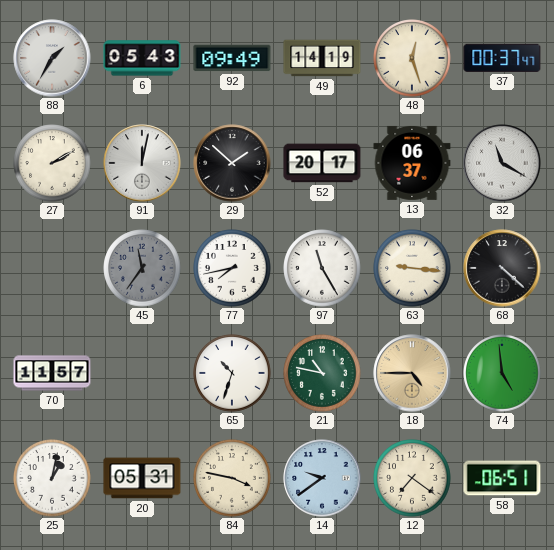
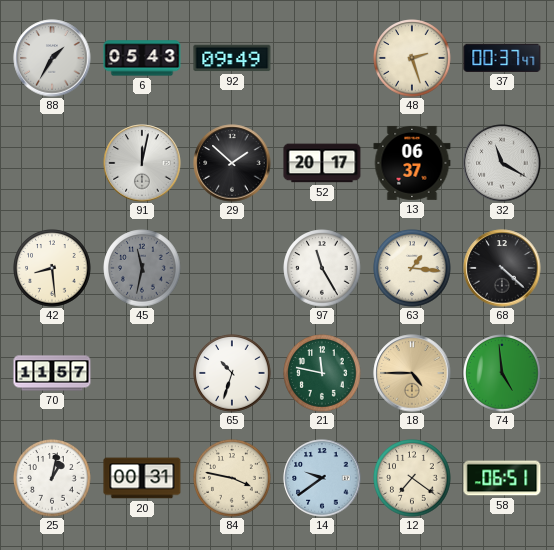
49: 14:19 -> none (322, 58)
48: 12:27 -> 2:27 (412, 58)
27: 2:10 -> none (52, 163)
42: none -> 8:29 (52, 268)
45: 11:36 -> 11:32 (142, 268)
77: 7:43 -> none (232, 268)
63: 9:16 -> 1:16 (412, 268)
21: 10:47 -> 11:47 (322, 373)
20: 05:31 -> 00:31 (142, 478)
